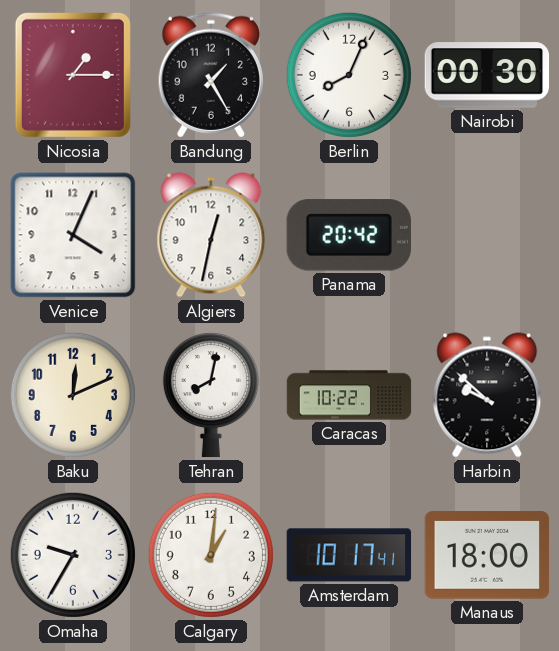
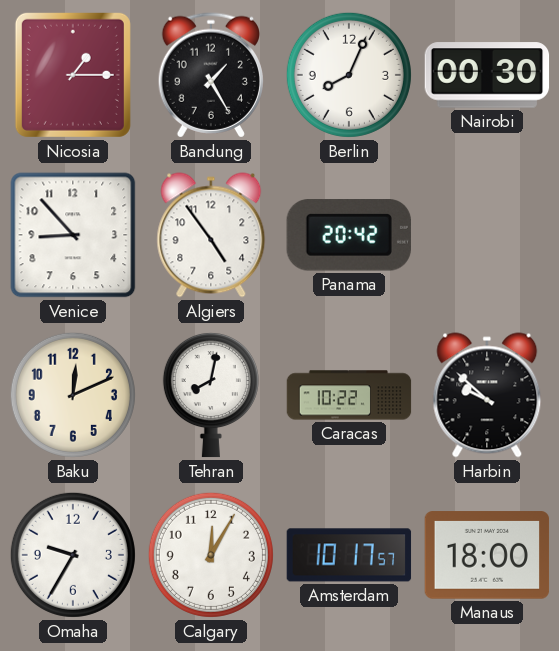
Venice: 4:04 -> 8:53 (73, 235)
Algiers: 12:32 -> 4:54 (211, 235)
Calgary: 1:01 -> 12:05 (211, 555)
Amsterdam: 10:17:41 -> 10:17:57 (349, 555)
